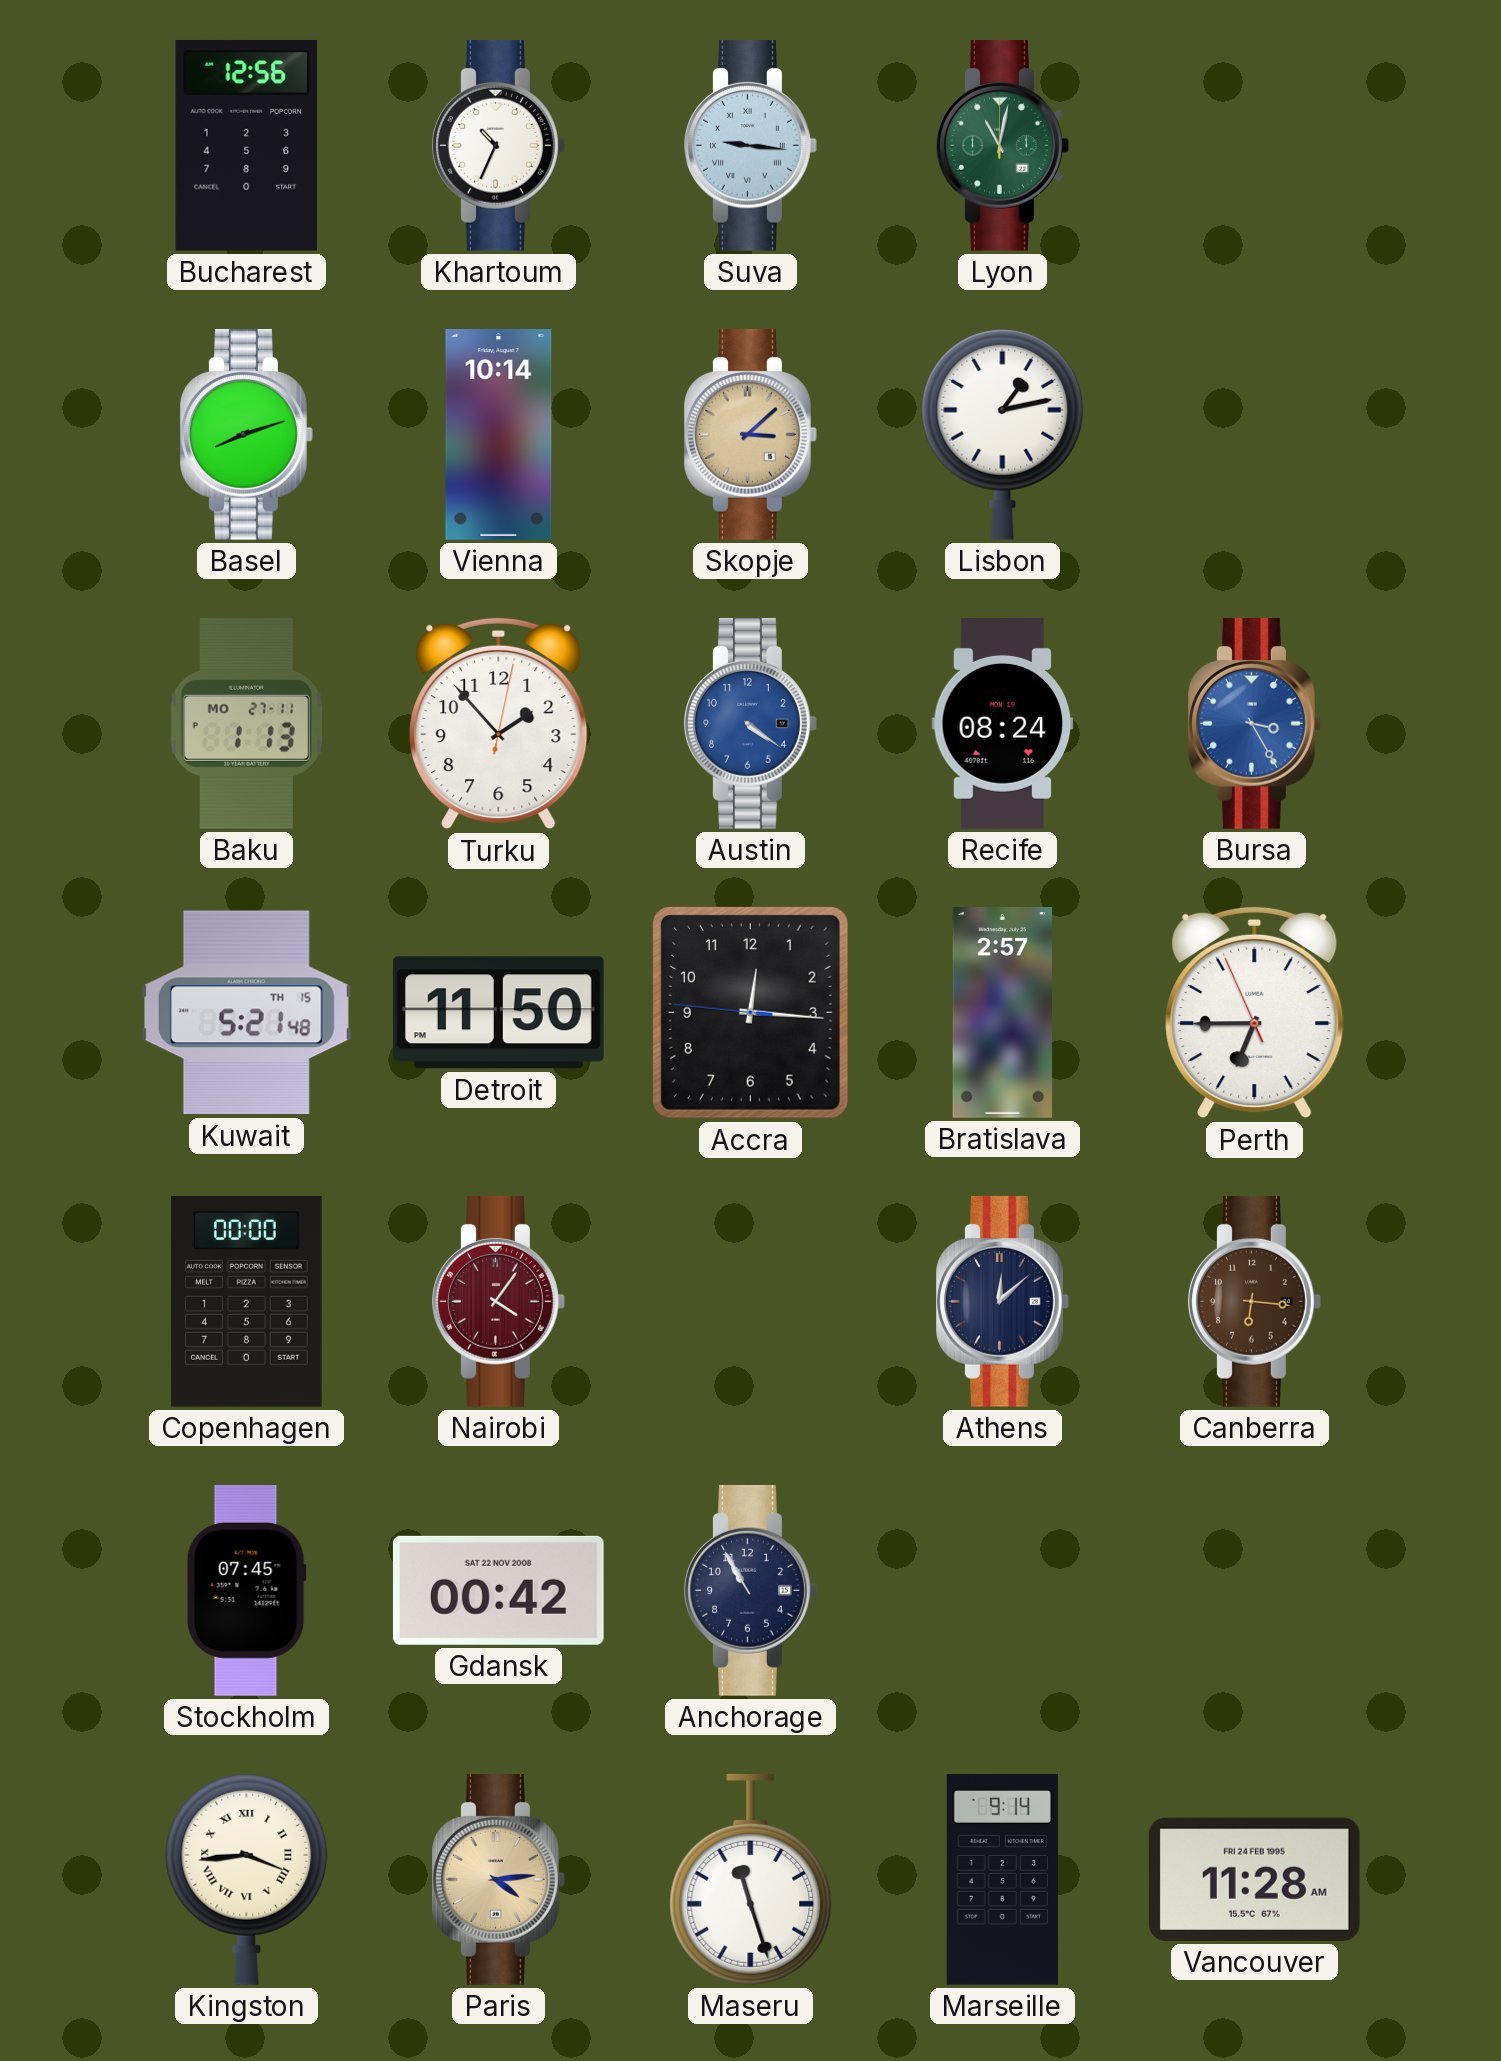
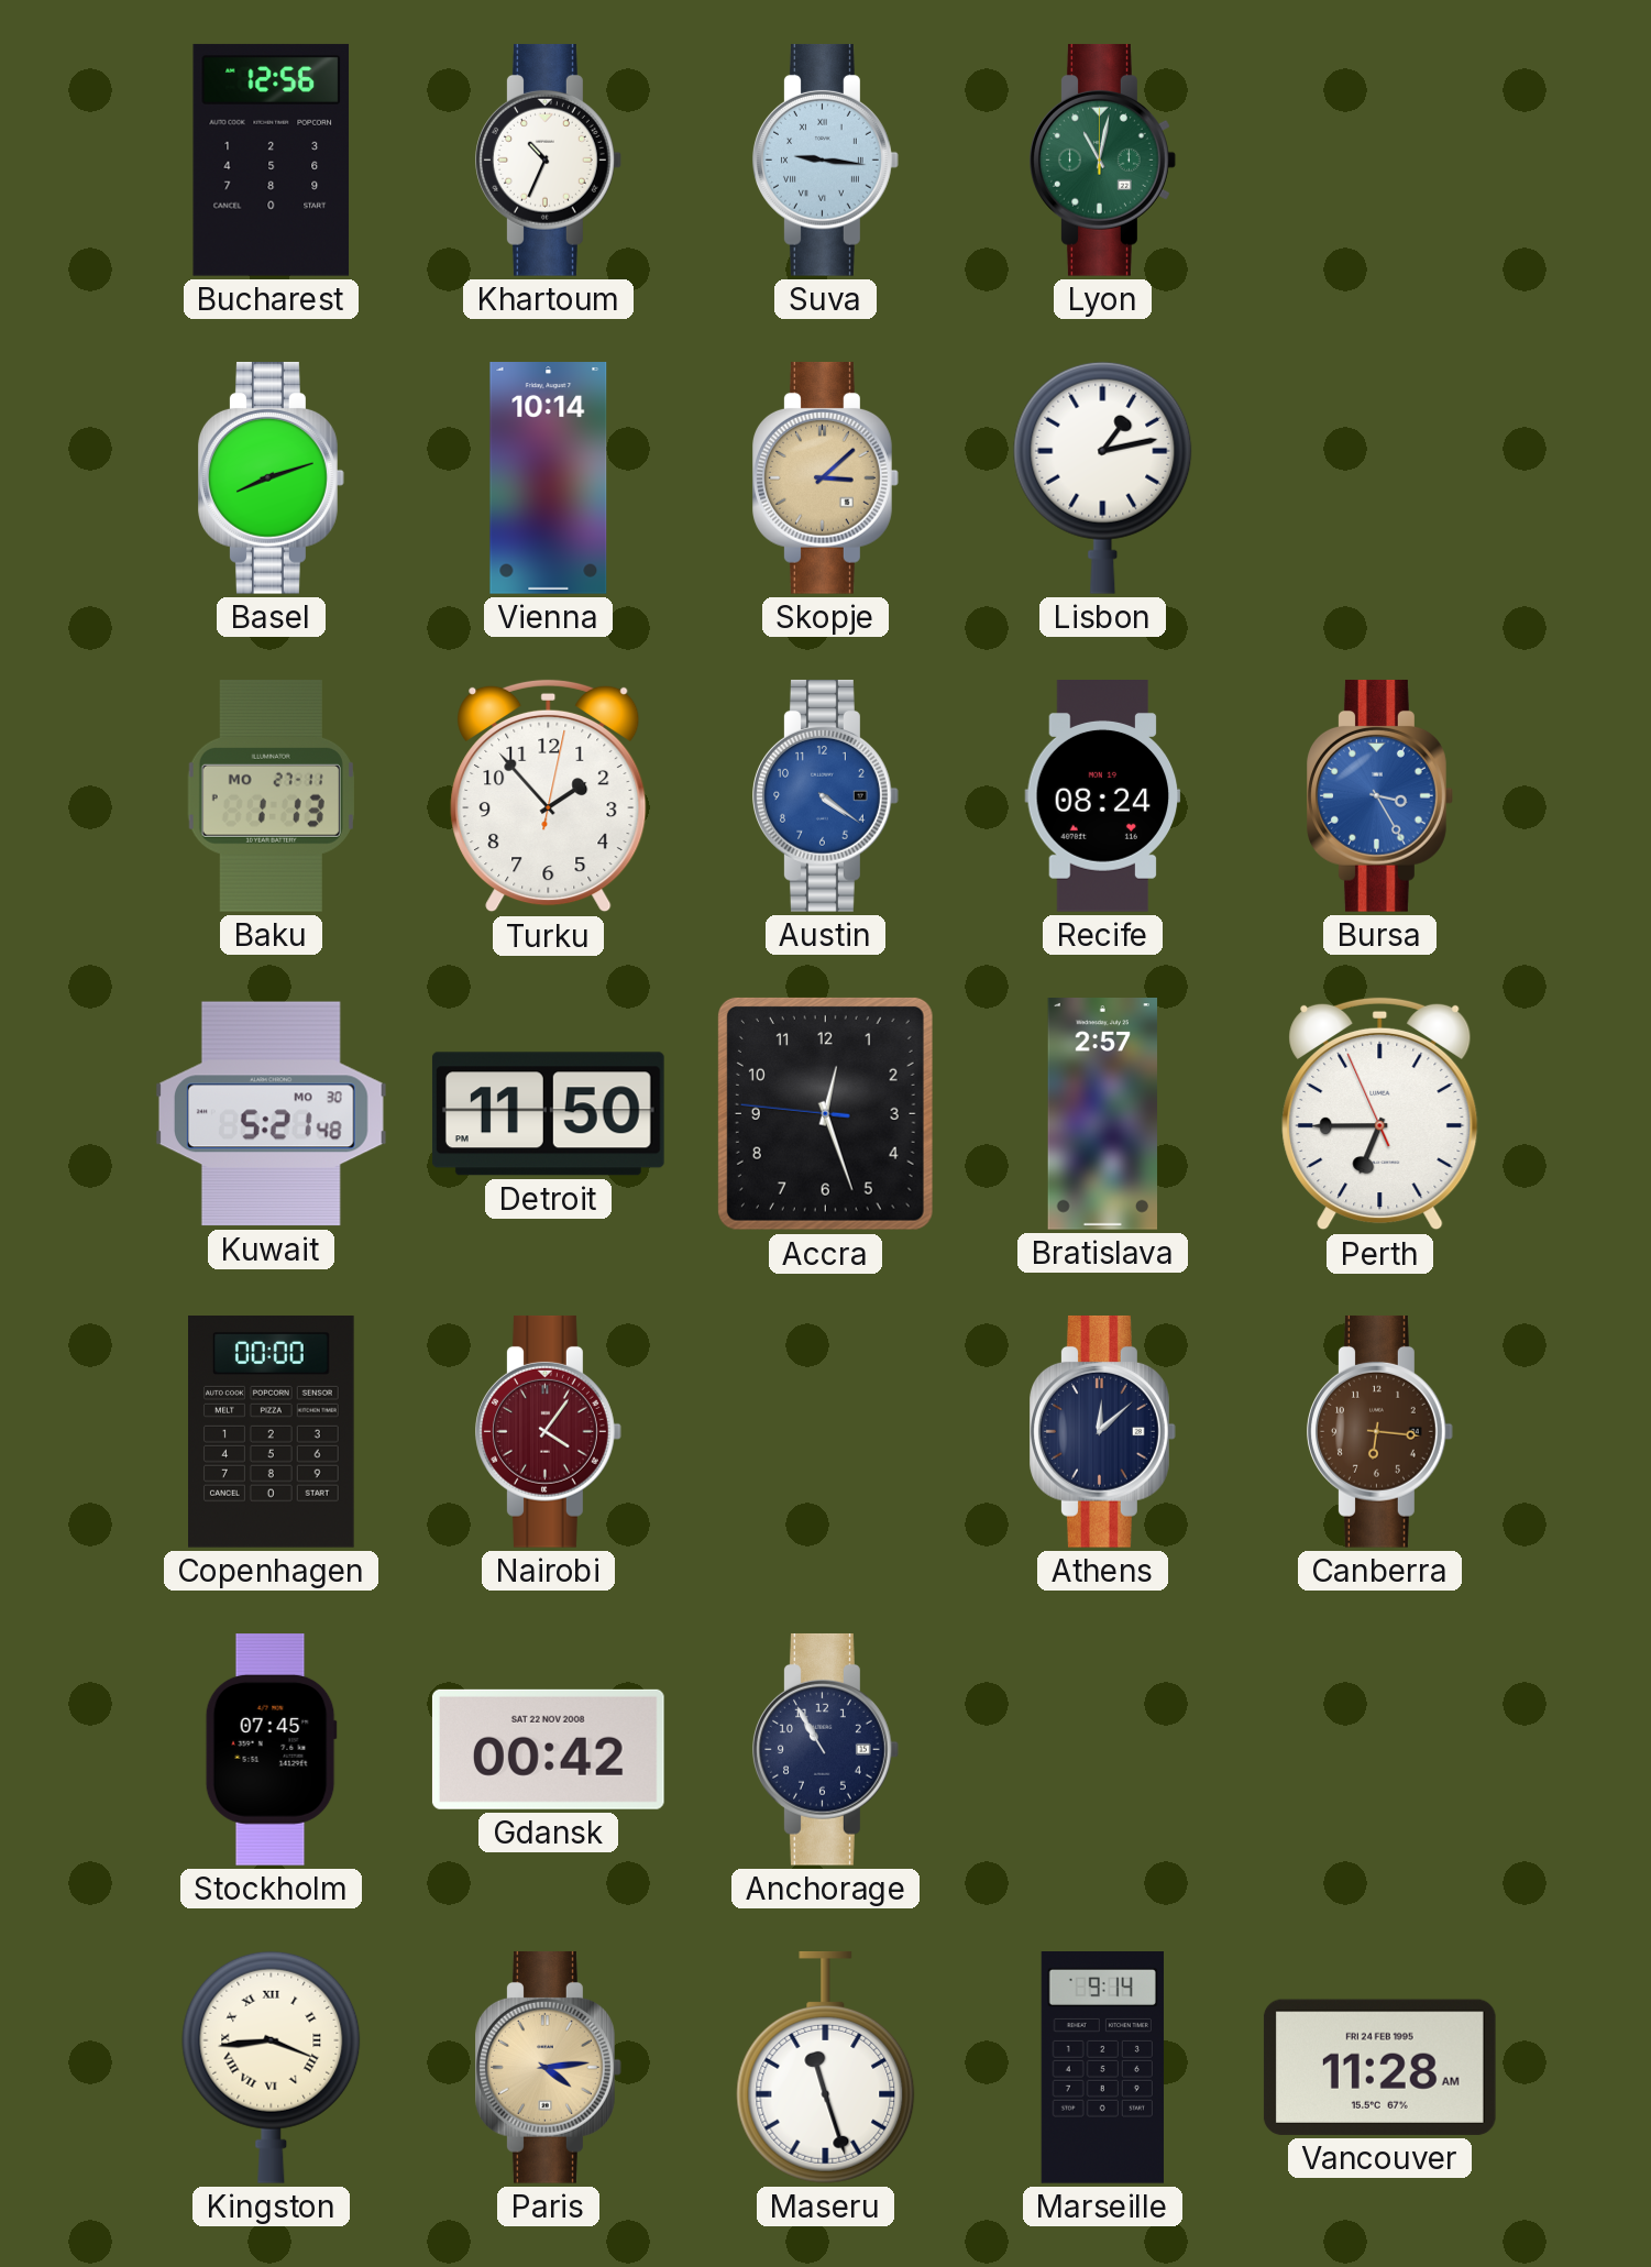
Kuwait date: TH 15 -> MO 30 (271, 1114)
Accra: 12:15 -> 12:26 (825, 1113)
